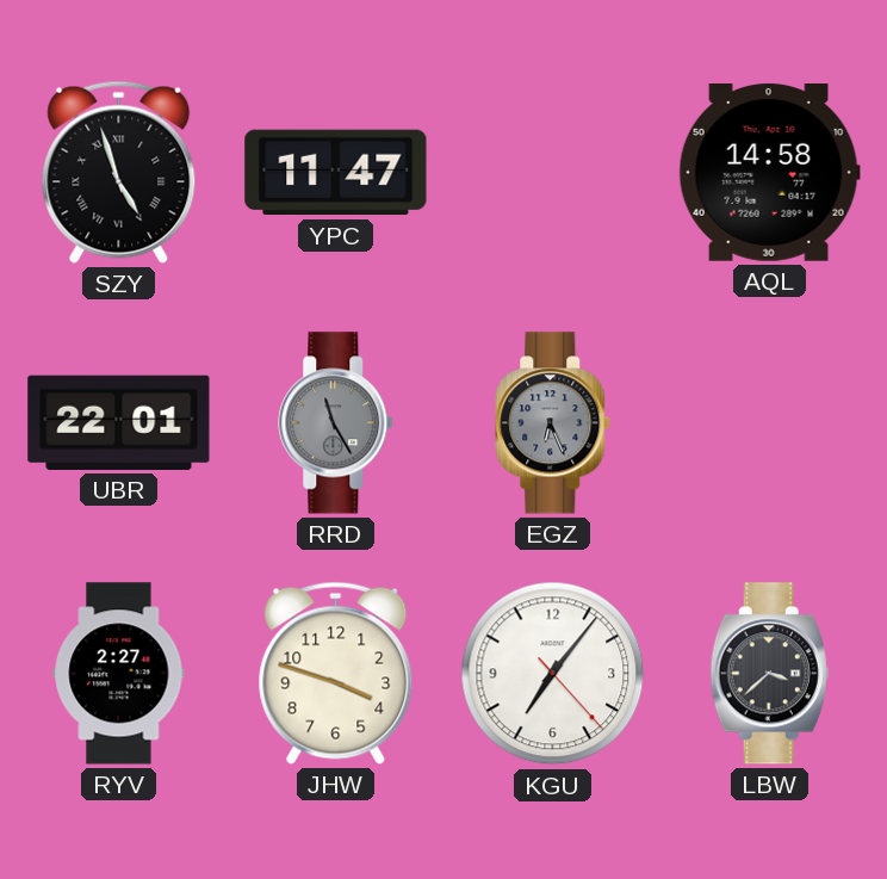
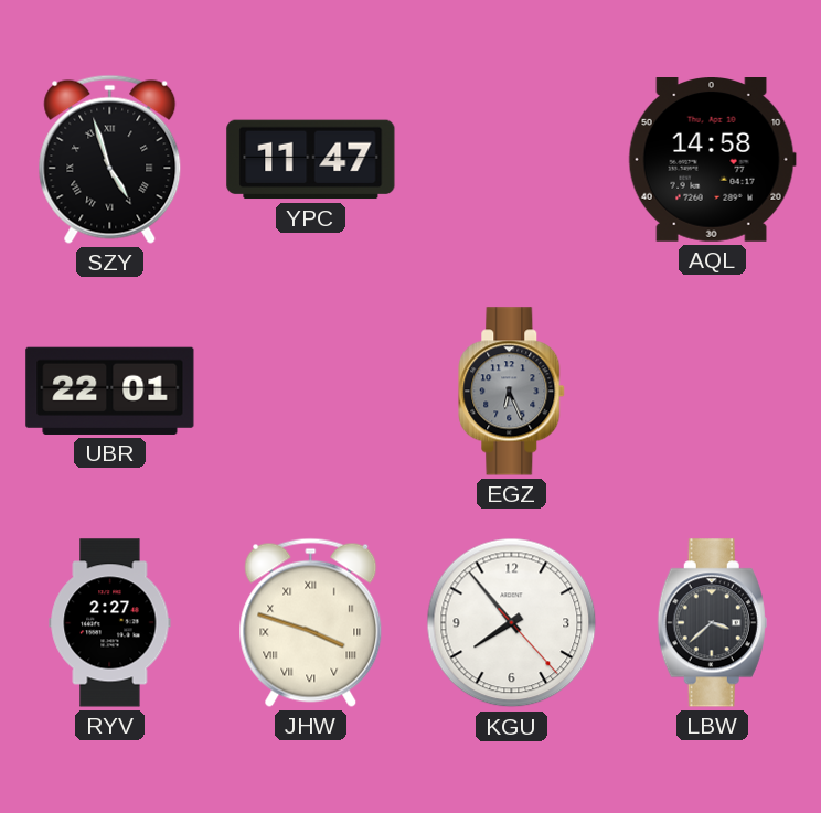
RRD: 11:25 -> none (336, 423)
JHW numerals: Arabic -> Roman (311, 622)
KGU: 7:06 -> 7:53 (512, 623)
